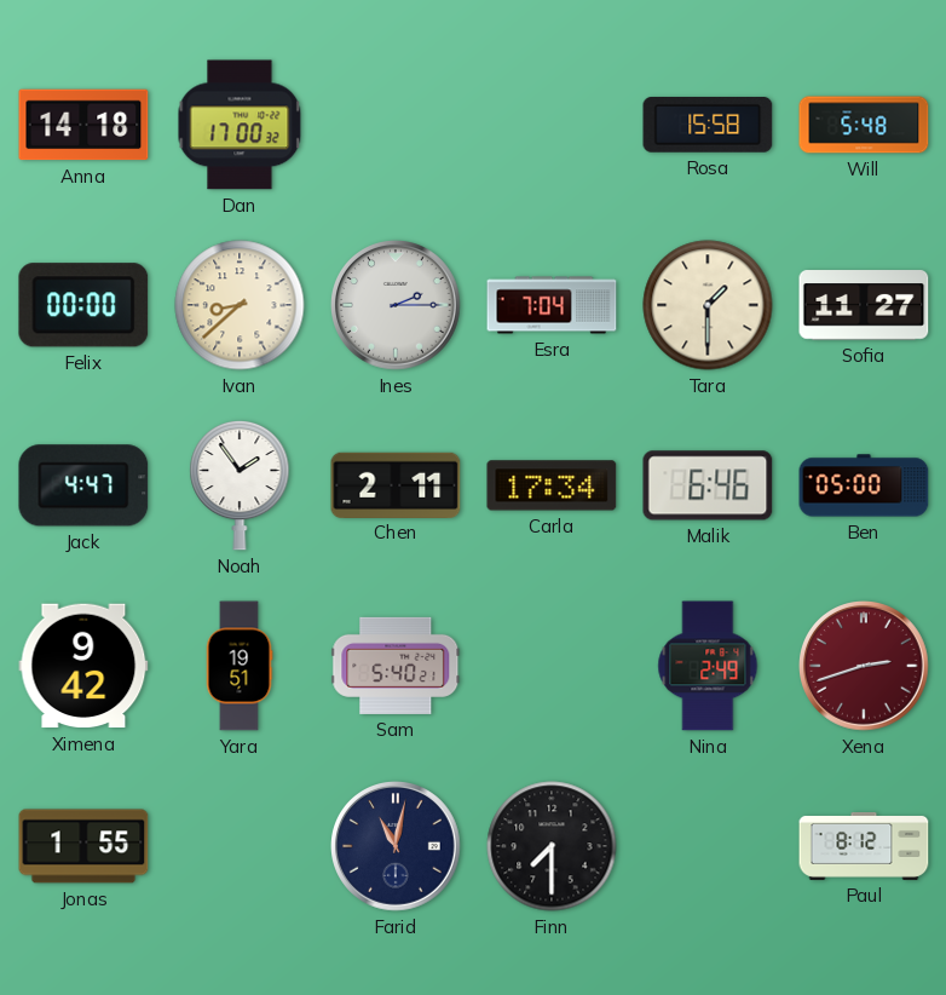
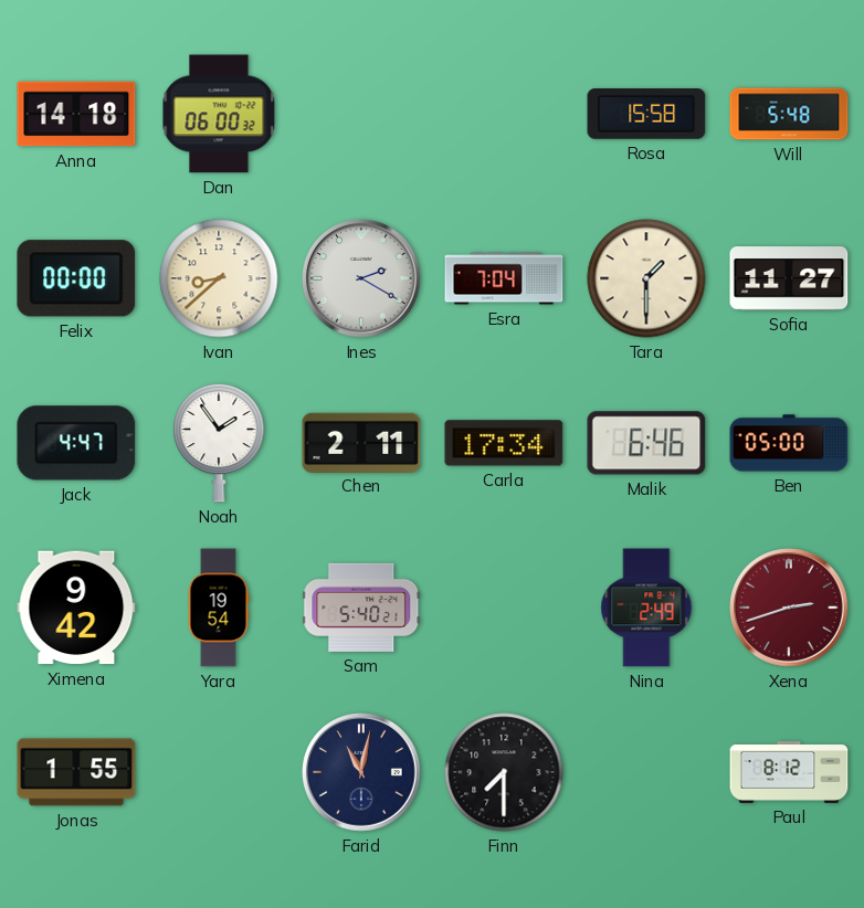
Dan: 17:00 -> 06:00 (219, 114)
Ines: 2:15 -> 2:20 (362, 279)
Yara: 19:51 -> 19:54 (219, 608)
